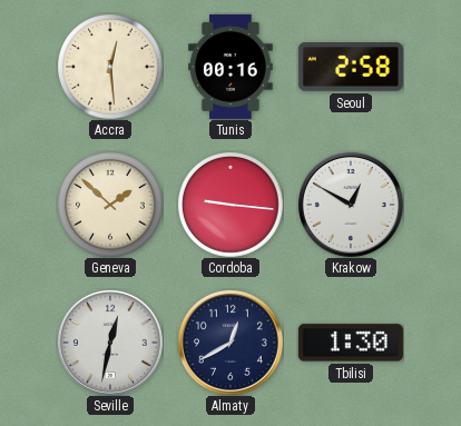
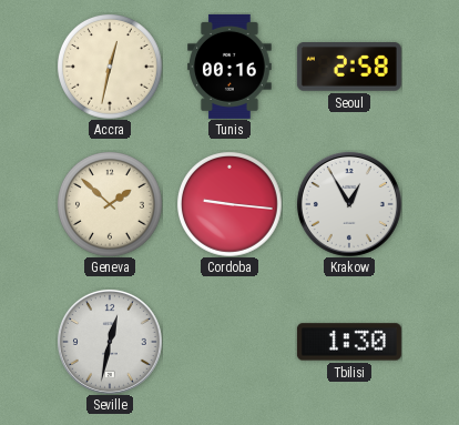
Accra: 12:29 -> 12:32 (110, 67)
Krakow: 12:50 -> 12:55 (349, 204)
Almaty: 12:40 -> none (230, 343)
